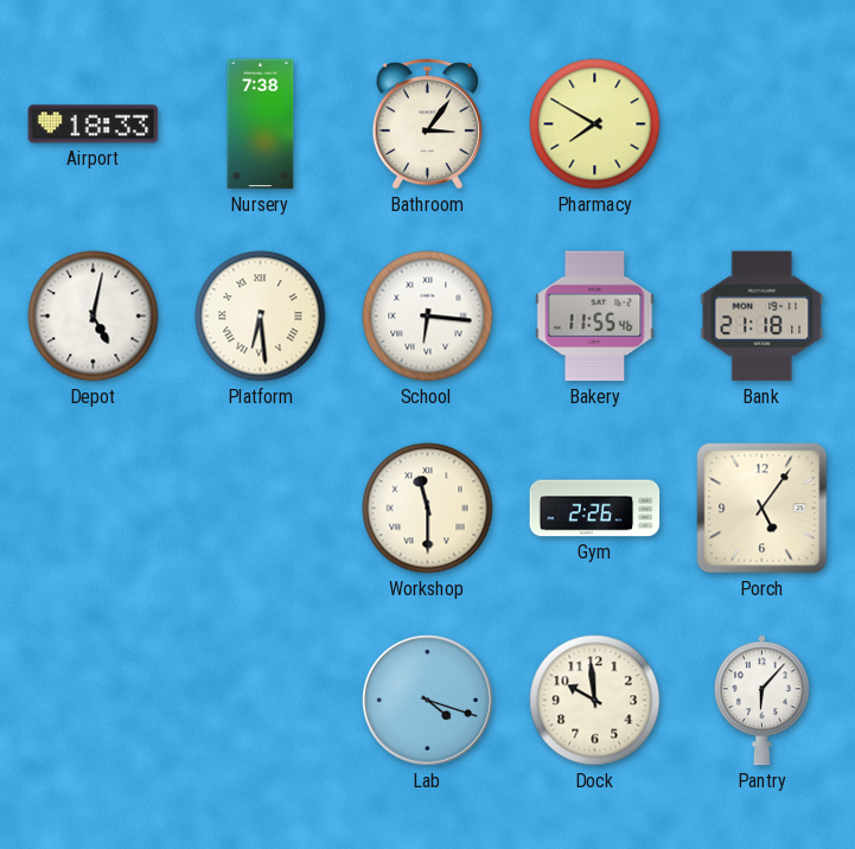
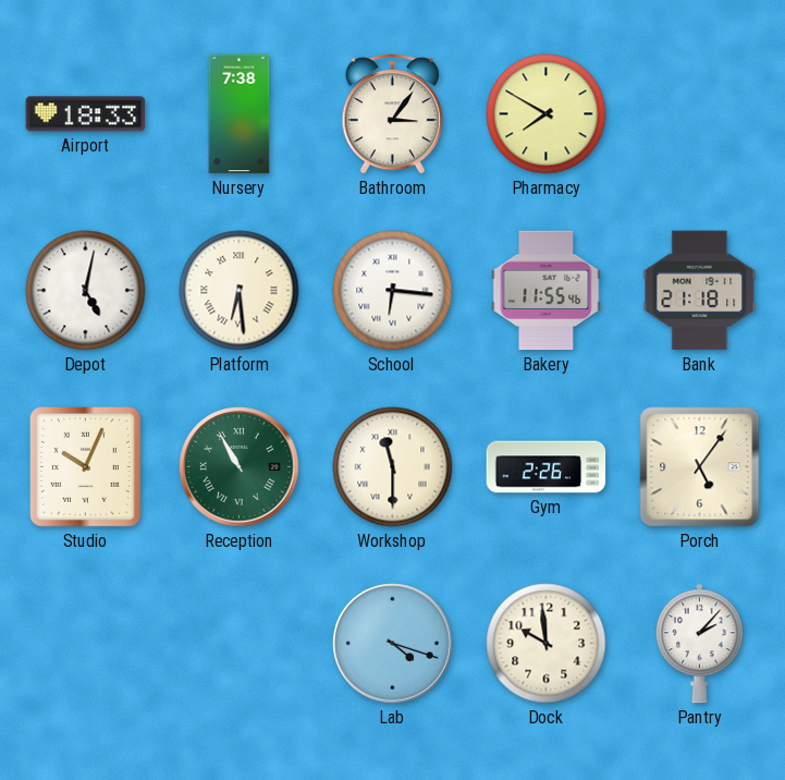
Studio: none -> 10:04 (86, 467)
Reception: none -> 10:55 (240, 467)
Pantry: 6:07 -> 2:07 (700, 644)
